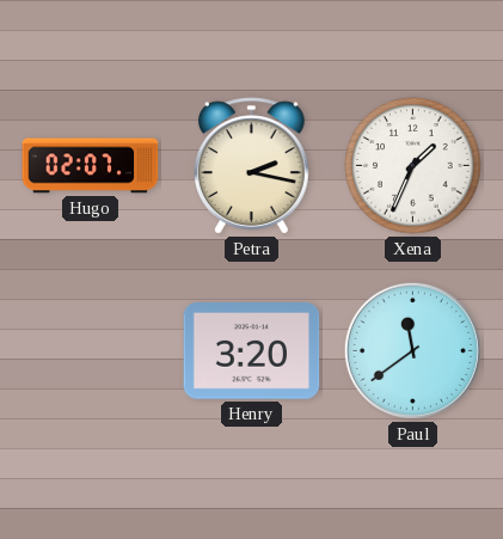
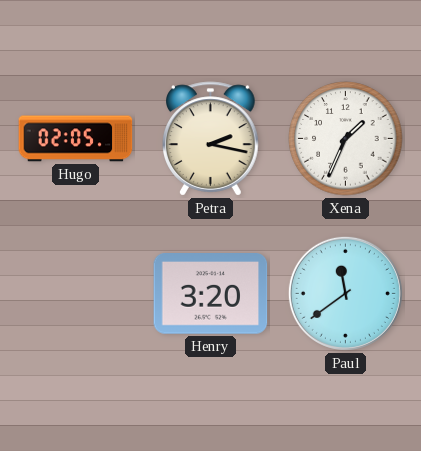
Hugo: 02:07 -> 02:05 (76, 139)
